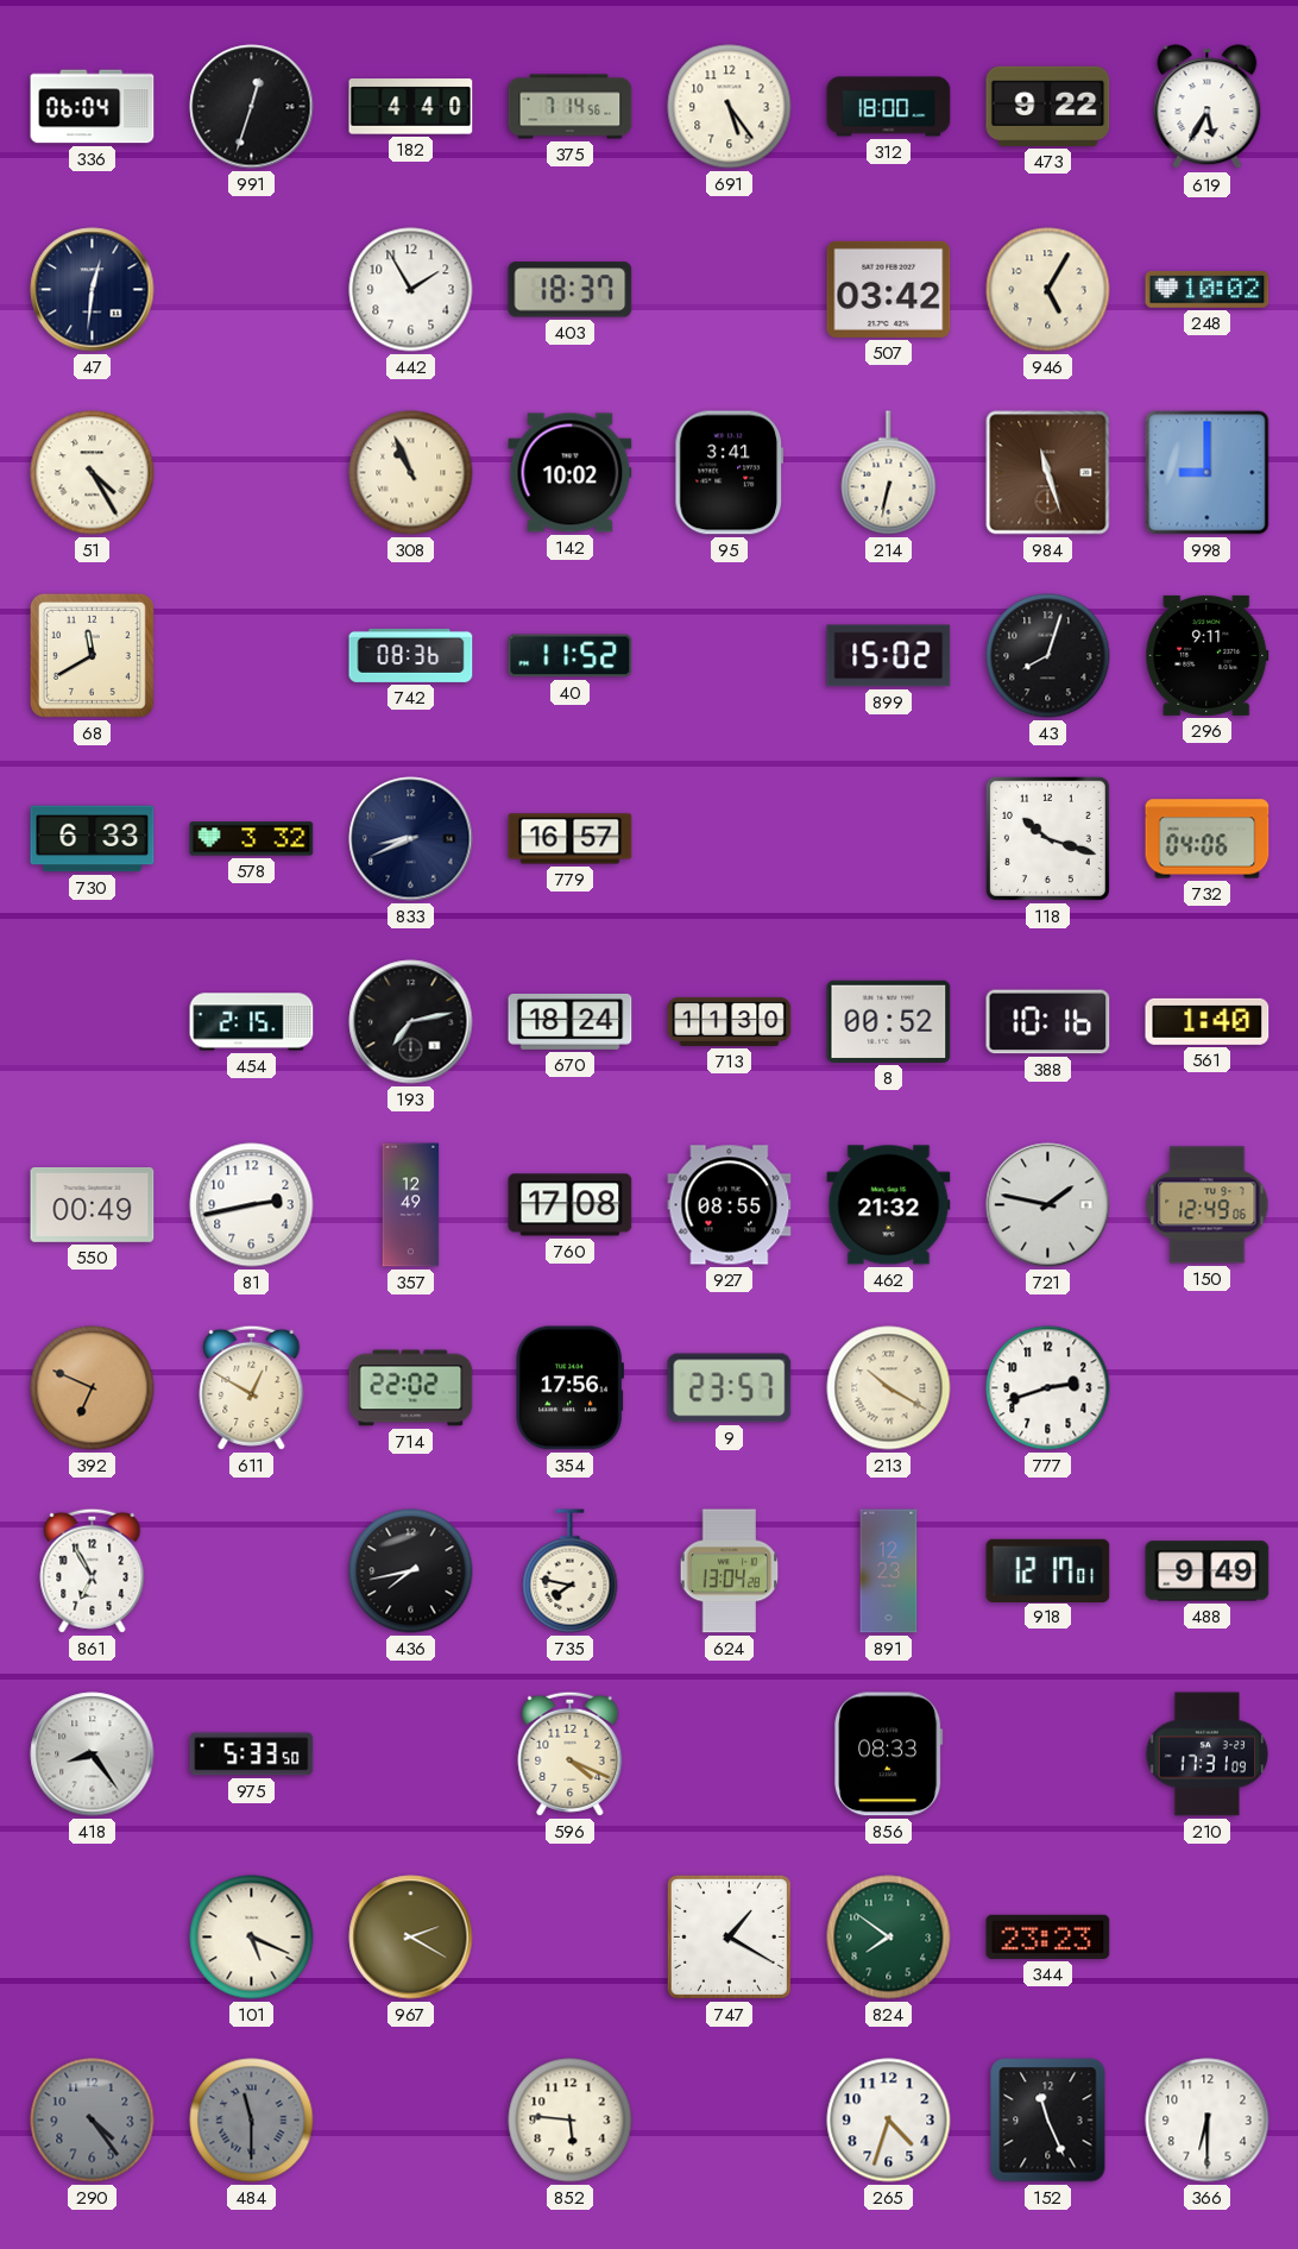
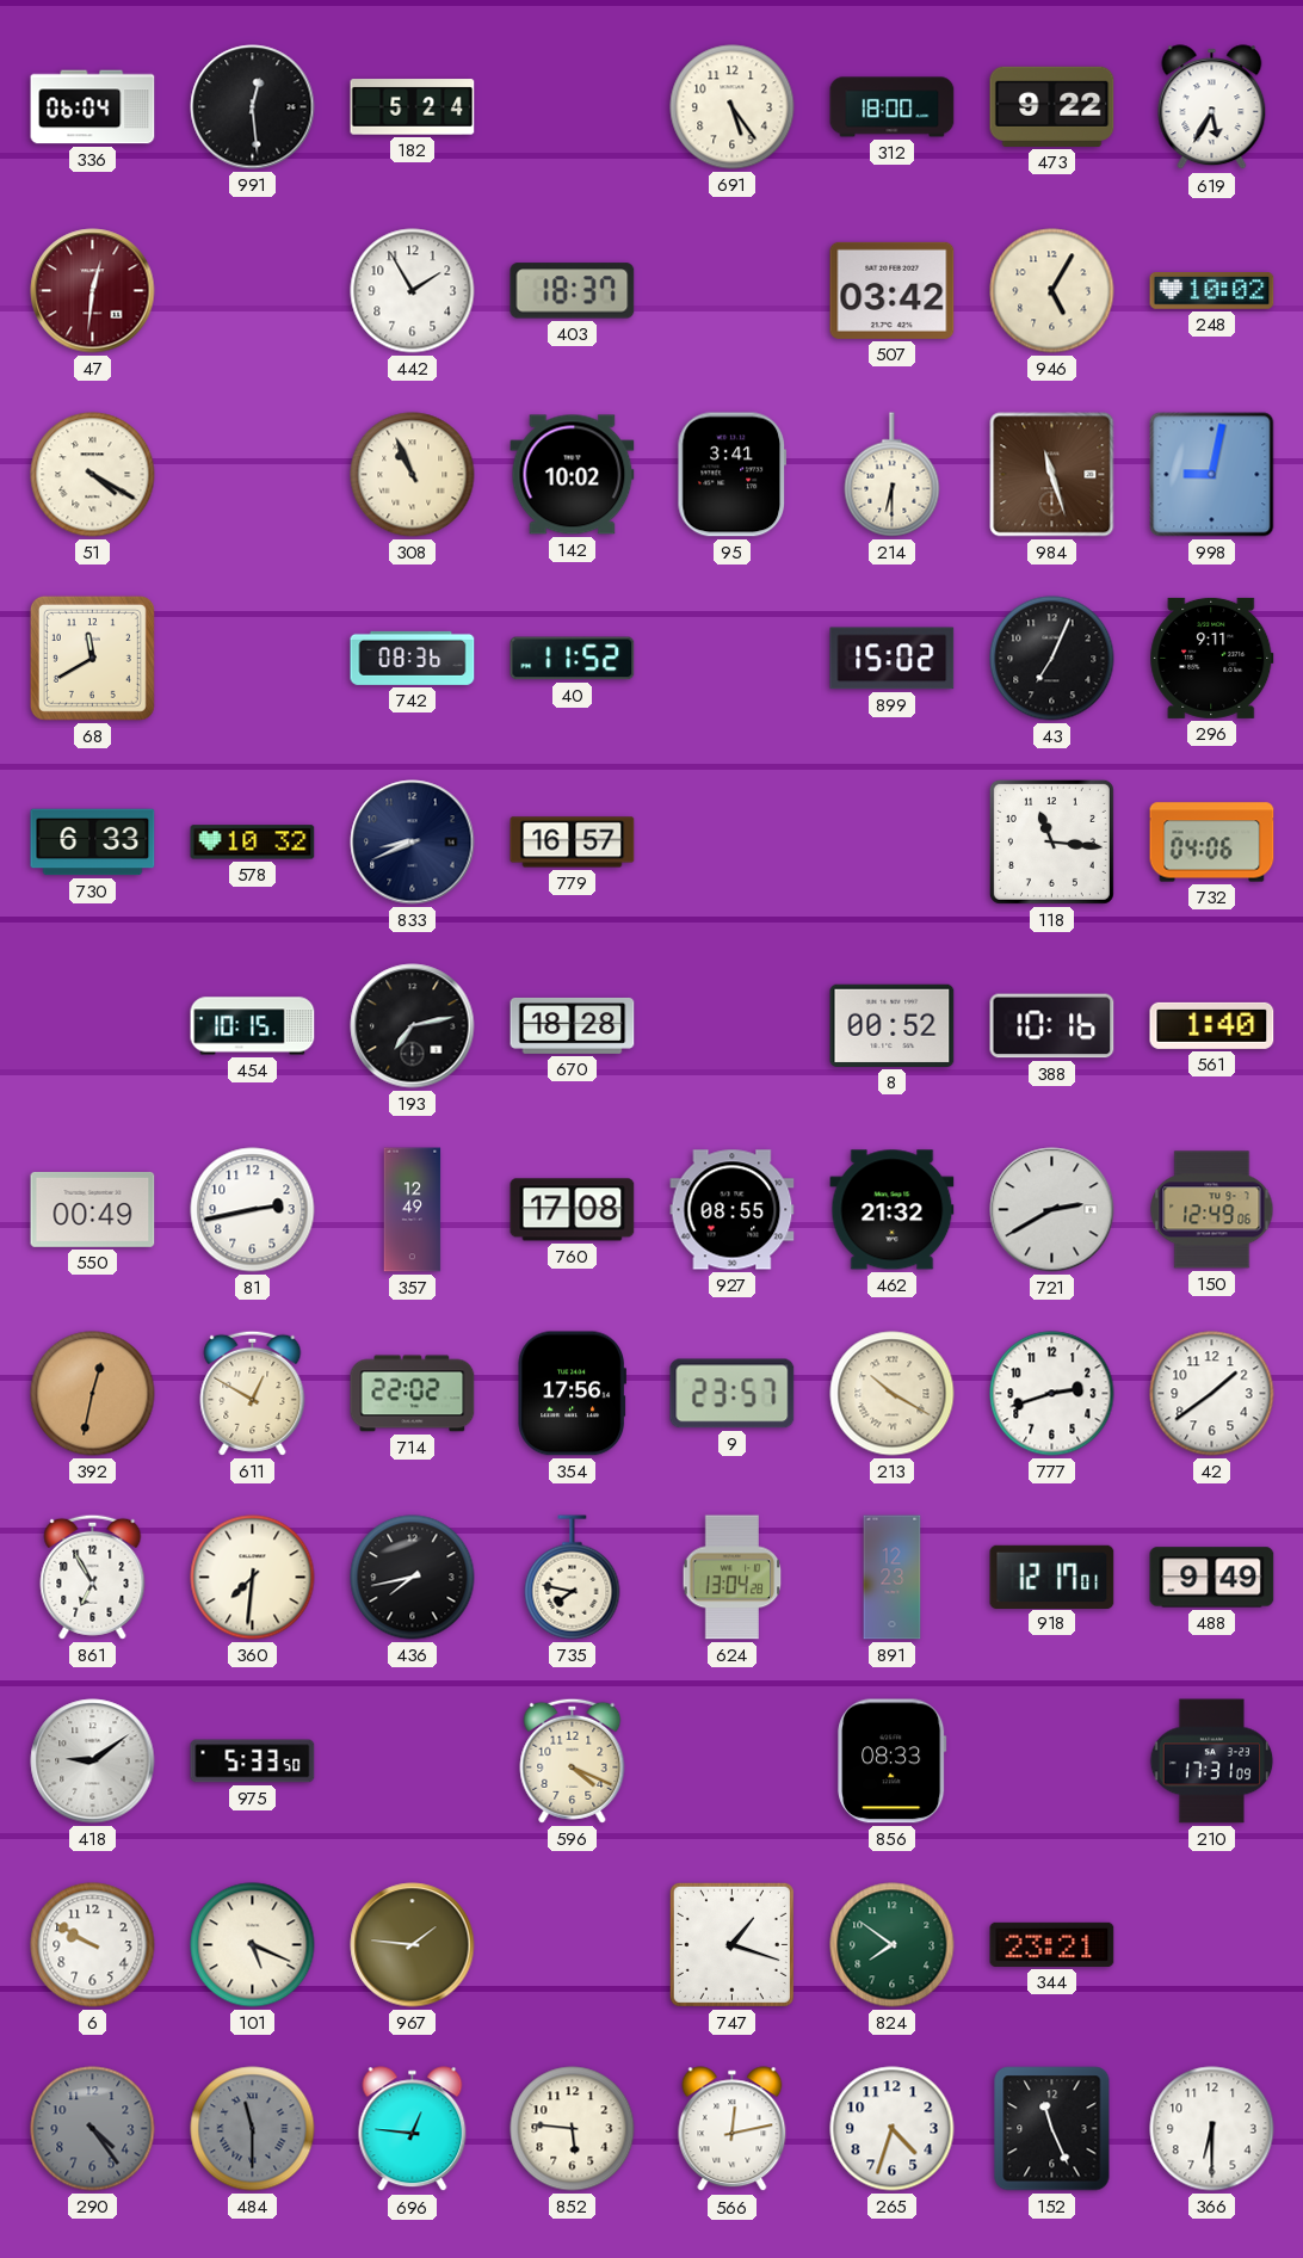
991: 12:33 -> 12:29 (253, 107)
182: 4:40 -> 5:24 (413, 107)
375: 7:14 -> none (571, 107)
47 dial: navy -> burgundy (93, 291)
51: 4:25 -> 4:20 (93, 475)
214: 6:32 -> 6:30 (893, 475)
998: 9:00 -> 9:02 (1212, 475)
43: 8:03 -> 7:04 (1052, 659)
578: 3:32 -> 10:32 (253, 843)
118: 10:18 -> 11:16 (1051, 841)
454: 2:15 -> 10:15 (253, 1026)
670: 18:24 -> 18:28 (573, 1025)
713: 11:30 -> none (730, 1021)
721: 1:47 -> 2:40 (1052, 1210)
392: 6:49 -> 12:32 (93, 1394)
42: none -> 1:39 (1212, 1394)
360: none -> 7:31 (253, 1578)
418: 8:24 -> 9:09 (93, 1762)
6: none -> 9:50 (93, 1945)
967: 2:20 -> 1:46 (413, 1945)
747: 1:20 -> 1:18 (731, 1944)
344: 23:23 -> 23:21 (1052, 1944)
696: none -> 12:46 (413, 2129)
566: none -> 12:13 (733, 2129)
